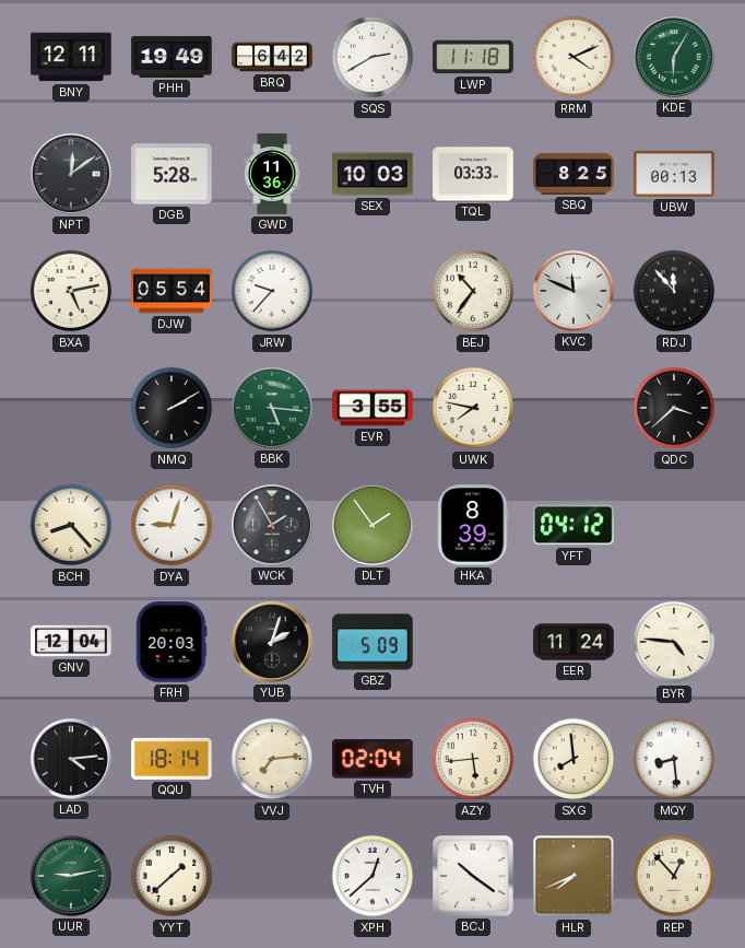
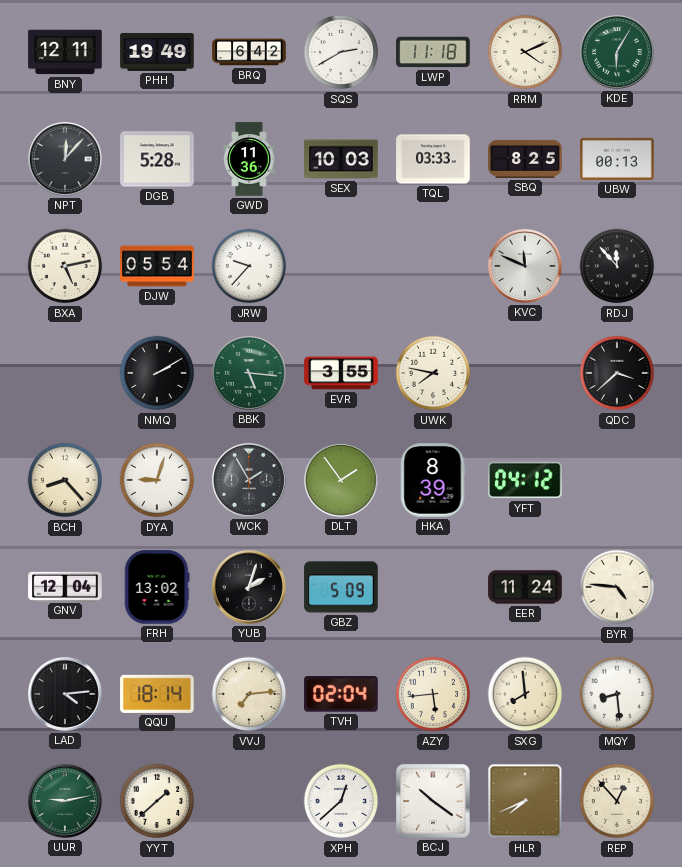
NPT: 12:09 -> 12:07 (65, 159)
BEJ: 10:36 -> none (473, 291)
FRH: 20:03 -> 13:02 (157, 587)
